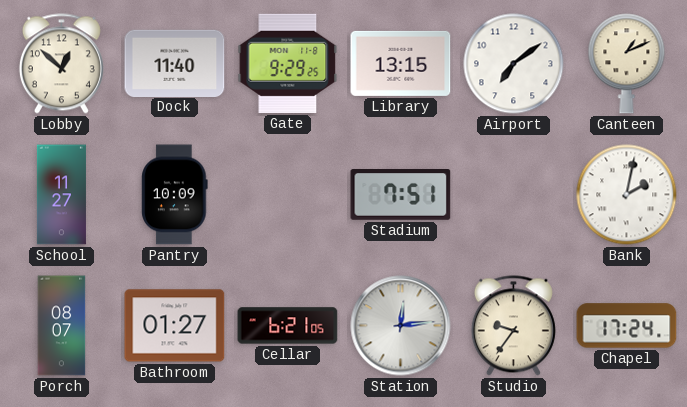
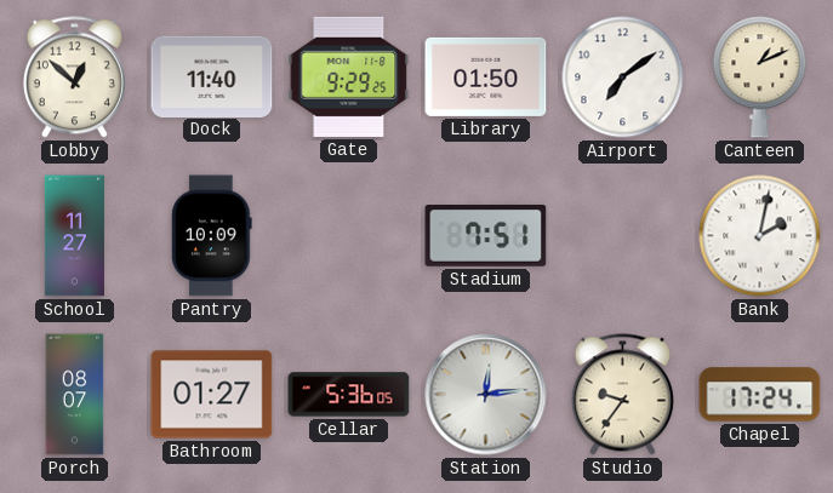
Library: 13:15 -> 01:50 (486, 76)
Cellar: 6:21 -> 5:36 (349, 395)
